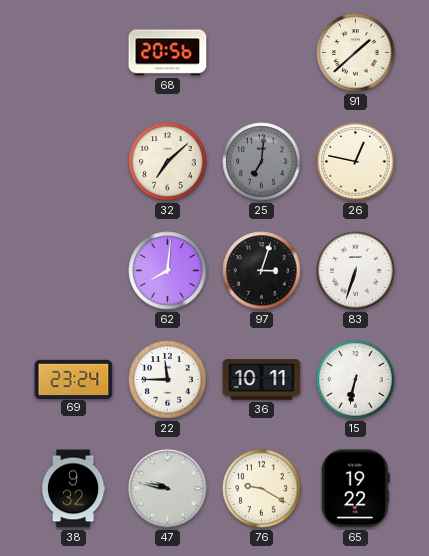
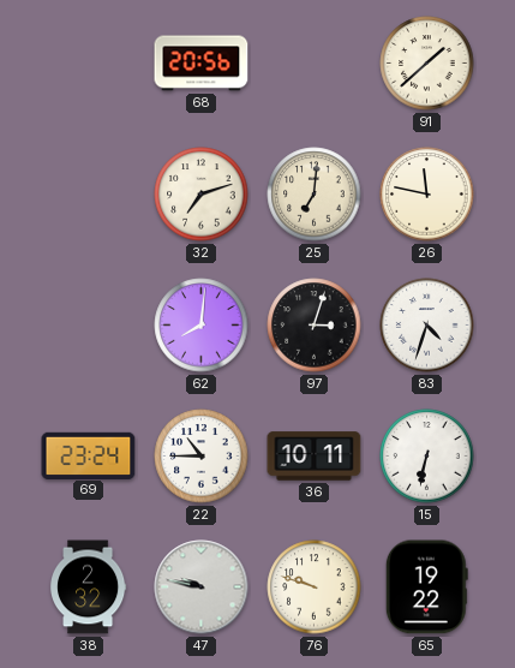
32: 7:08 -> 7:12 (202, 195)
25 dial: grey -> cream (315, 195)
26: 12:47 -> 11:47 (427, 195)
83: 6:33 -> 4:33 (427, 326)
22: 11:45 -> 10:45 (202, 457)
38: 9:32 -> 2:32 (88, 588)
76: 9:20 -> 9:48 (315, 588)
